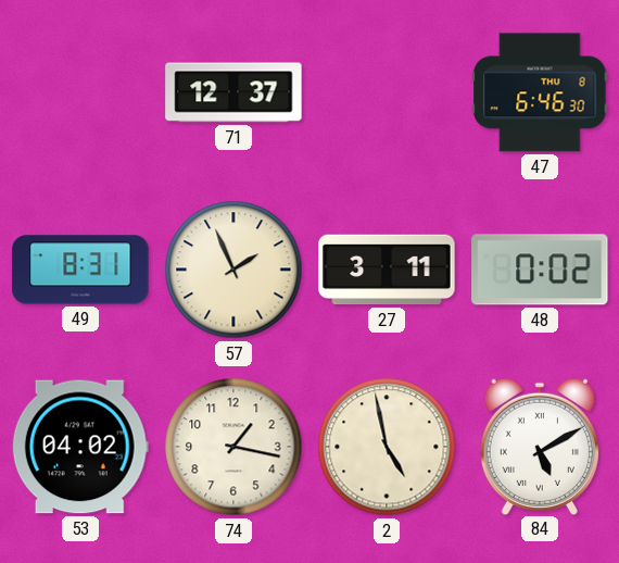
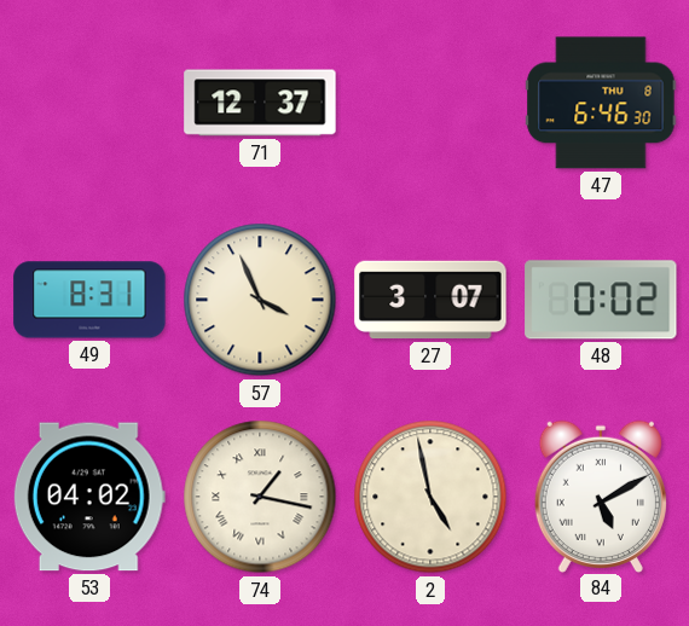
57: 1:56 -> 3:56 (260, 300)
27: 3:11 -> 3:07 (430, 300)
74 numerals: Arabic -> Roman (260, 497)
